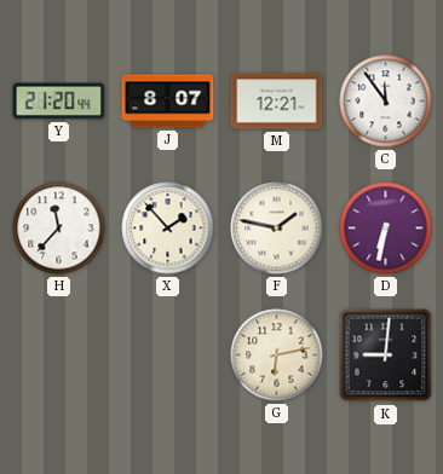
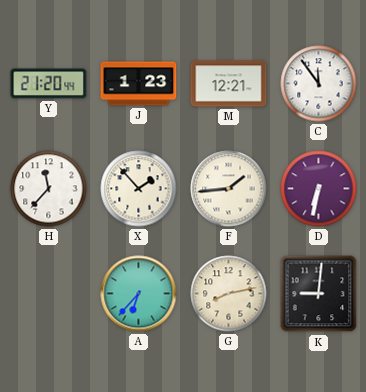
J: 8:07 -> 1:23 (139, 84)
F: 1:47 -> 1:44 (229, 189)
A: none -> 6:37 (139, 294)
G: 6:13 -> 8:13 (229, 294)
